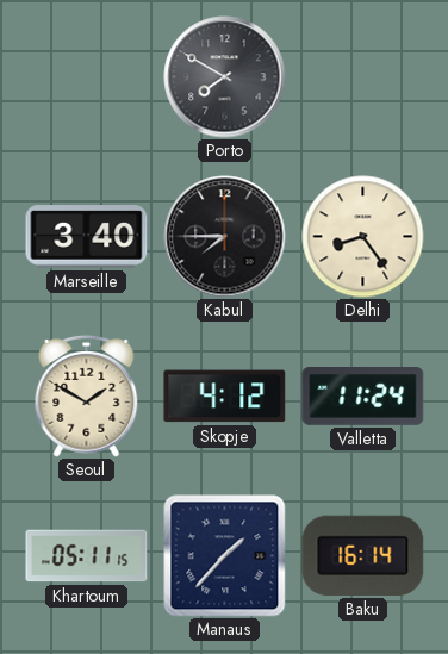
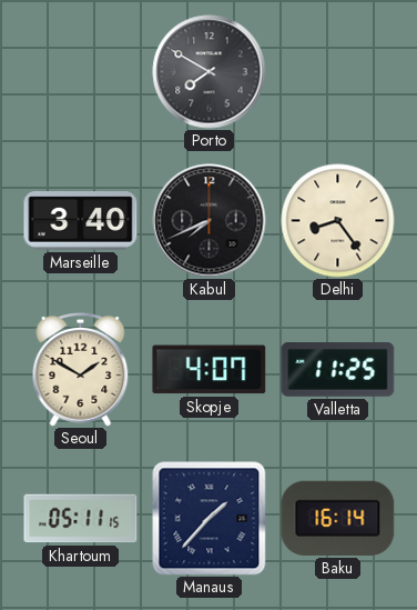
Kabul: 7:45 -> 7:41 (210, 221)
Skopje: 4:12 -> 4:07 (210, 370)
Valletta: 11:24 -> 11:25 (338, 370)
